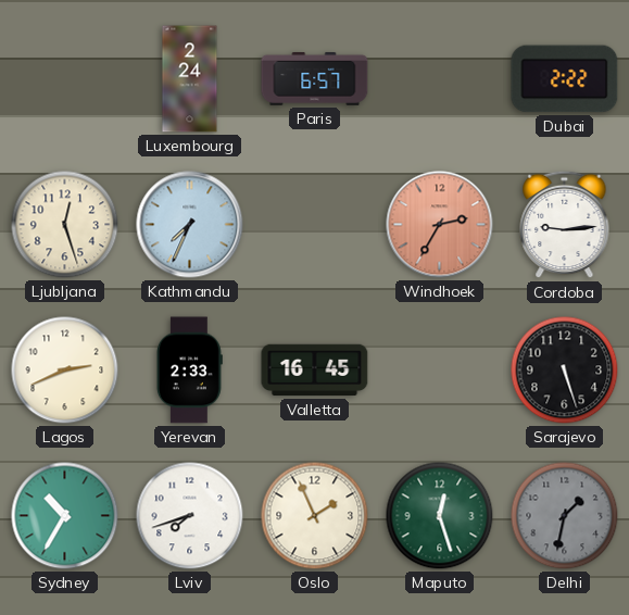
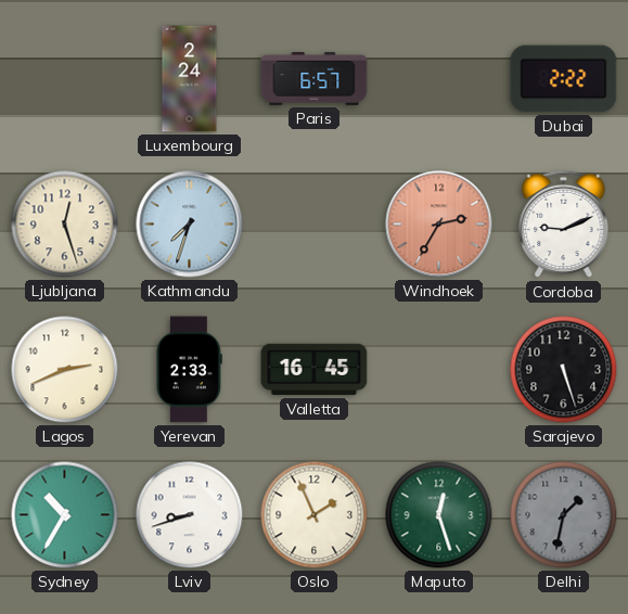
Kathmandu: 7:34 -> 7:33 (190, 225)
Cordoba: 9:14 -> 9:11 (564, 225)
Lviv: 7:42 -> 8:42 (190, 515)
